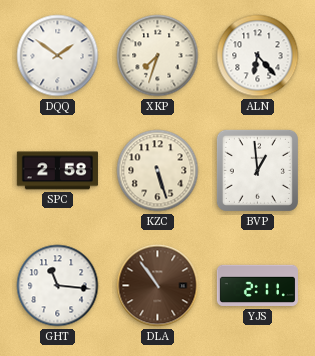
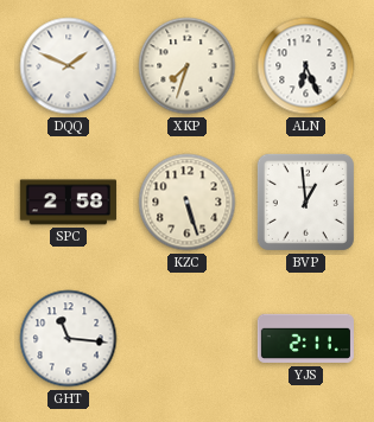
DQQ: 1:51 -> 1:49 (69, 66)
ALN: 6:23 -> 6:26 (306, 66)
DLA: 10:54 -> none (158, 286)
